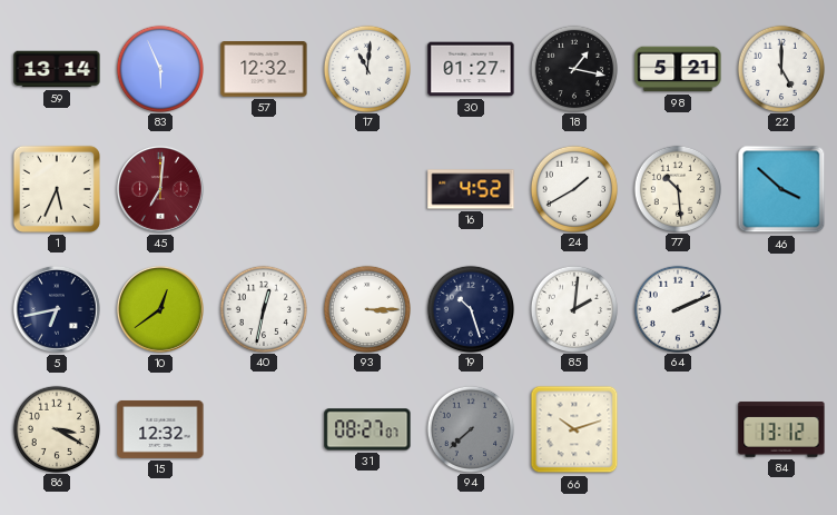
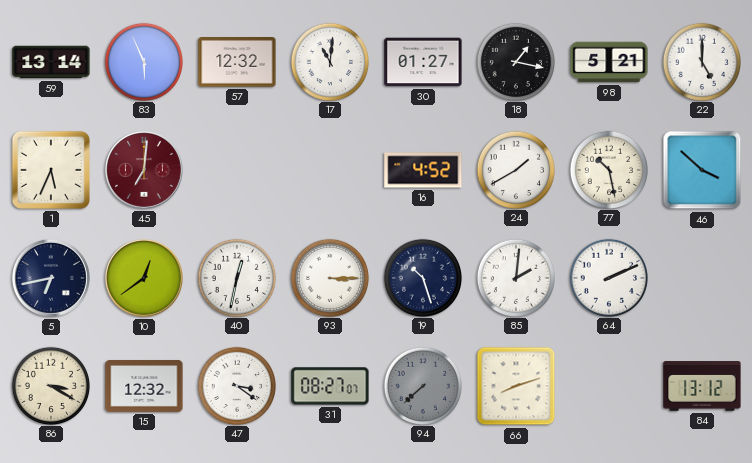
77: 10:29 -> 10:28 (608, 169)
47: none -> 3:21 (236, 385)
66: 10:12 -> 8:12 (516, 386)
